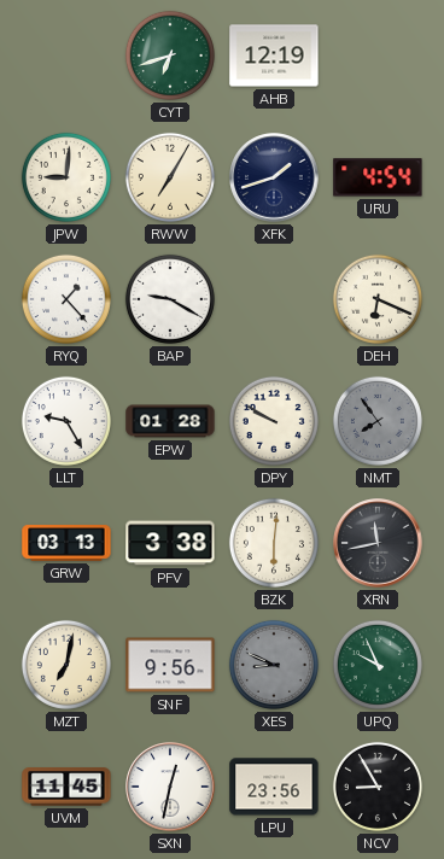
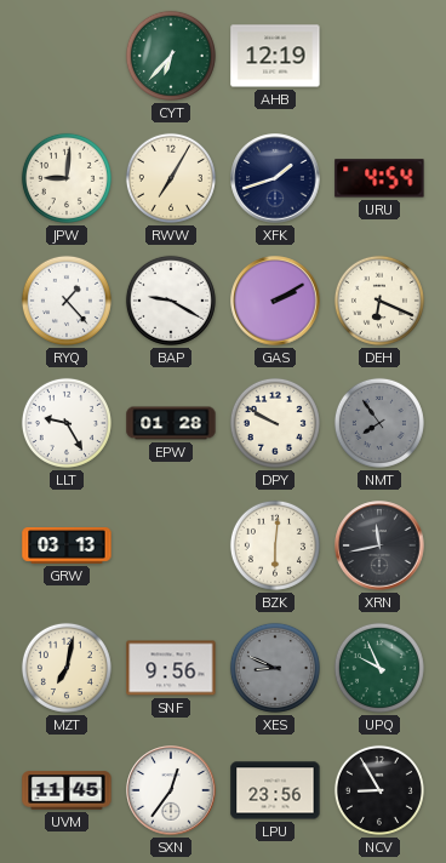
CYT: 6:42 -> 6:37 (171, 56)
GAS: none -> 2:10 (275, 301)
PFV: 3:38 -> none (170, 543)
SXN: 12:32 -> 12:36 (171, 790)
